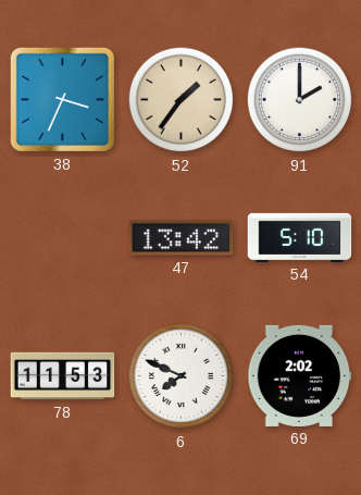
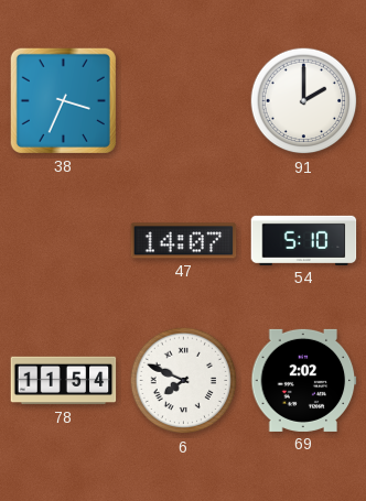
52: 1:36 -> none (182, 100)
47: 13:42 -> 14:07 (184, 241)
78: 11:53 -> 11:54 (64, 381)
